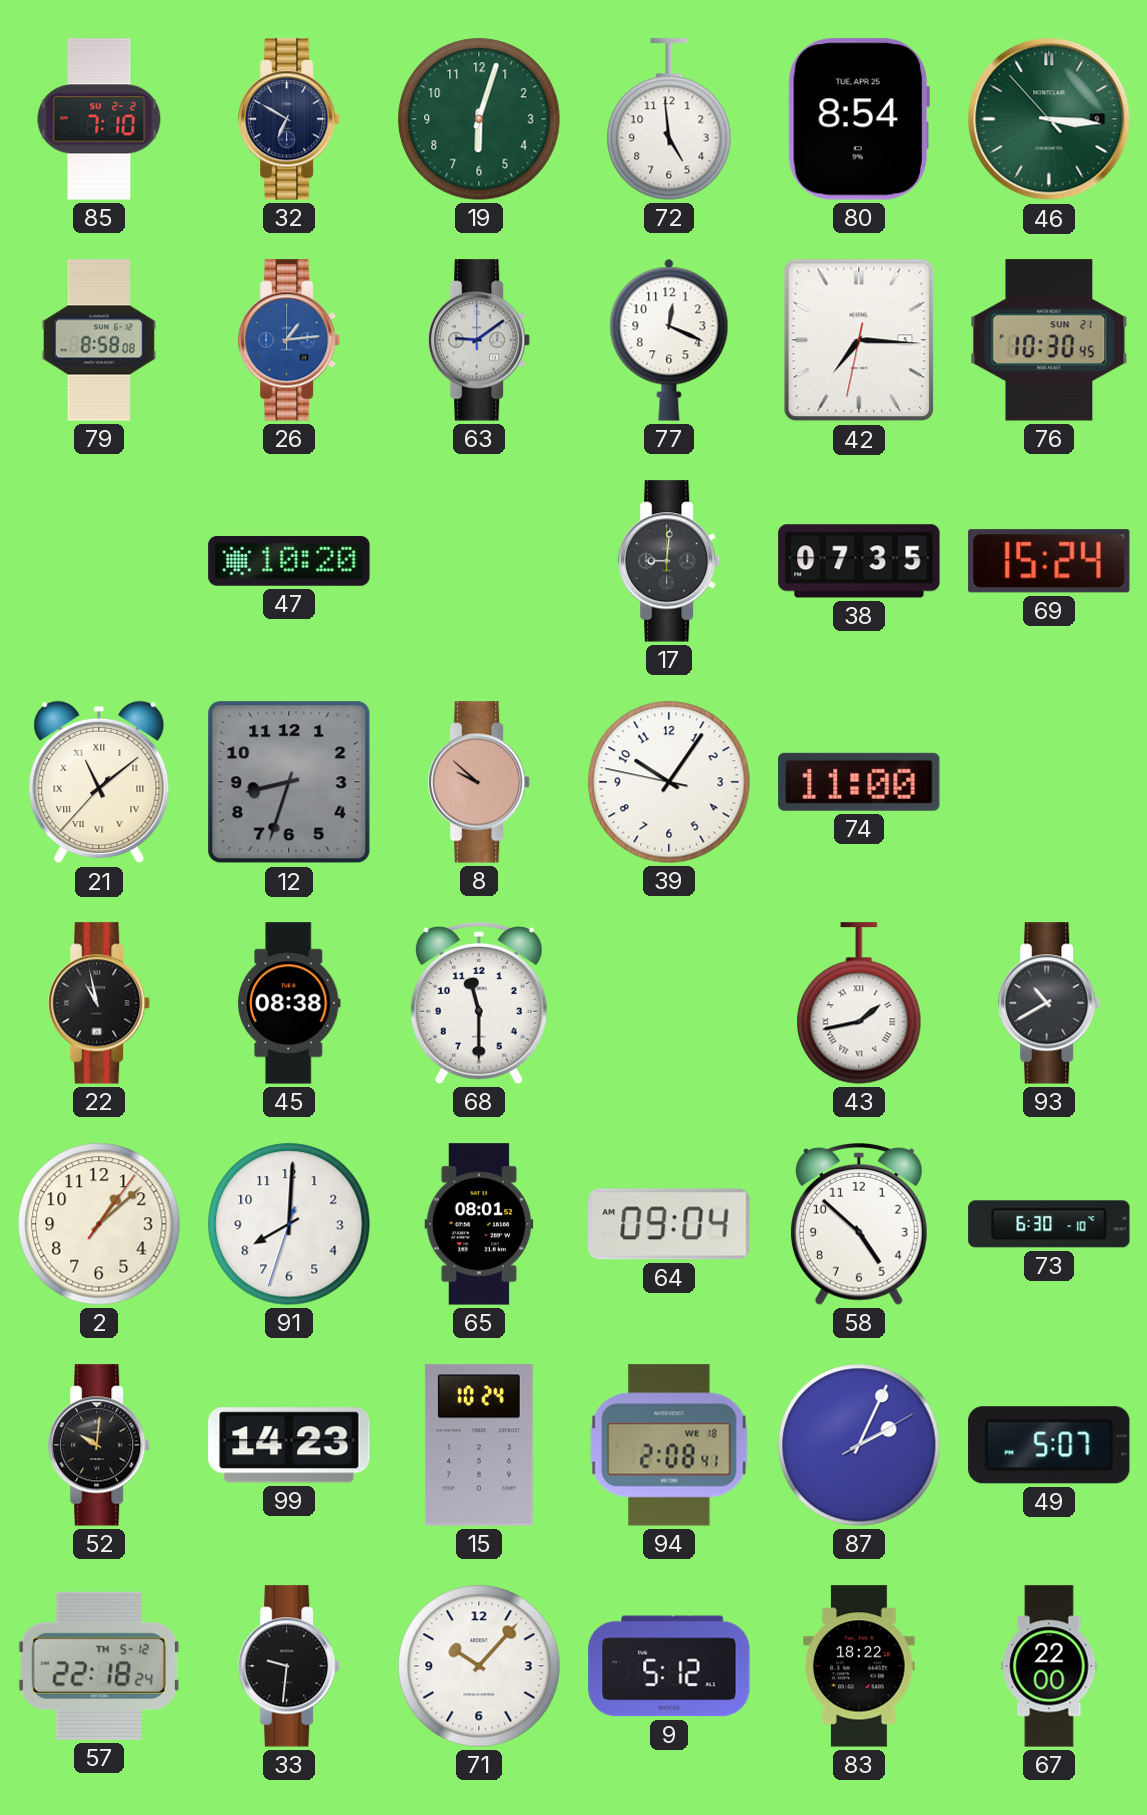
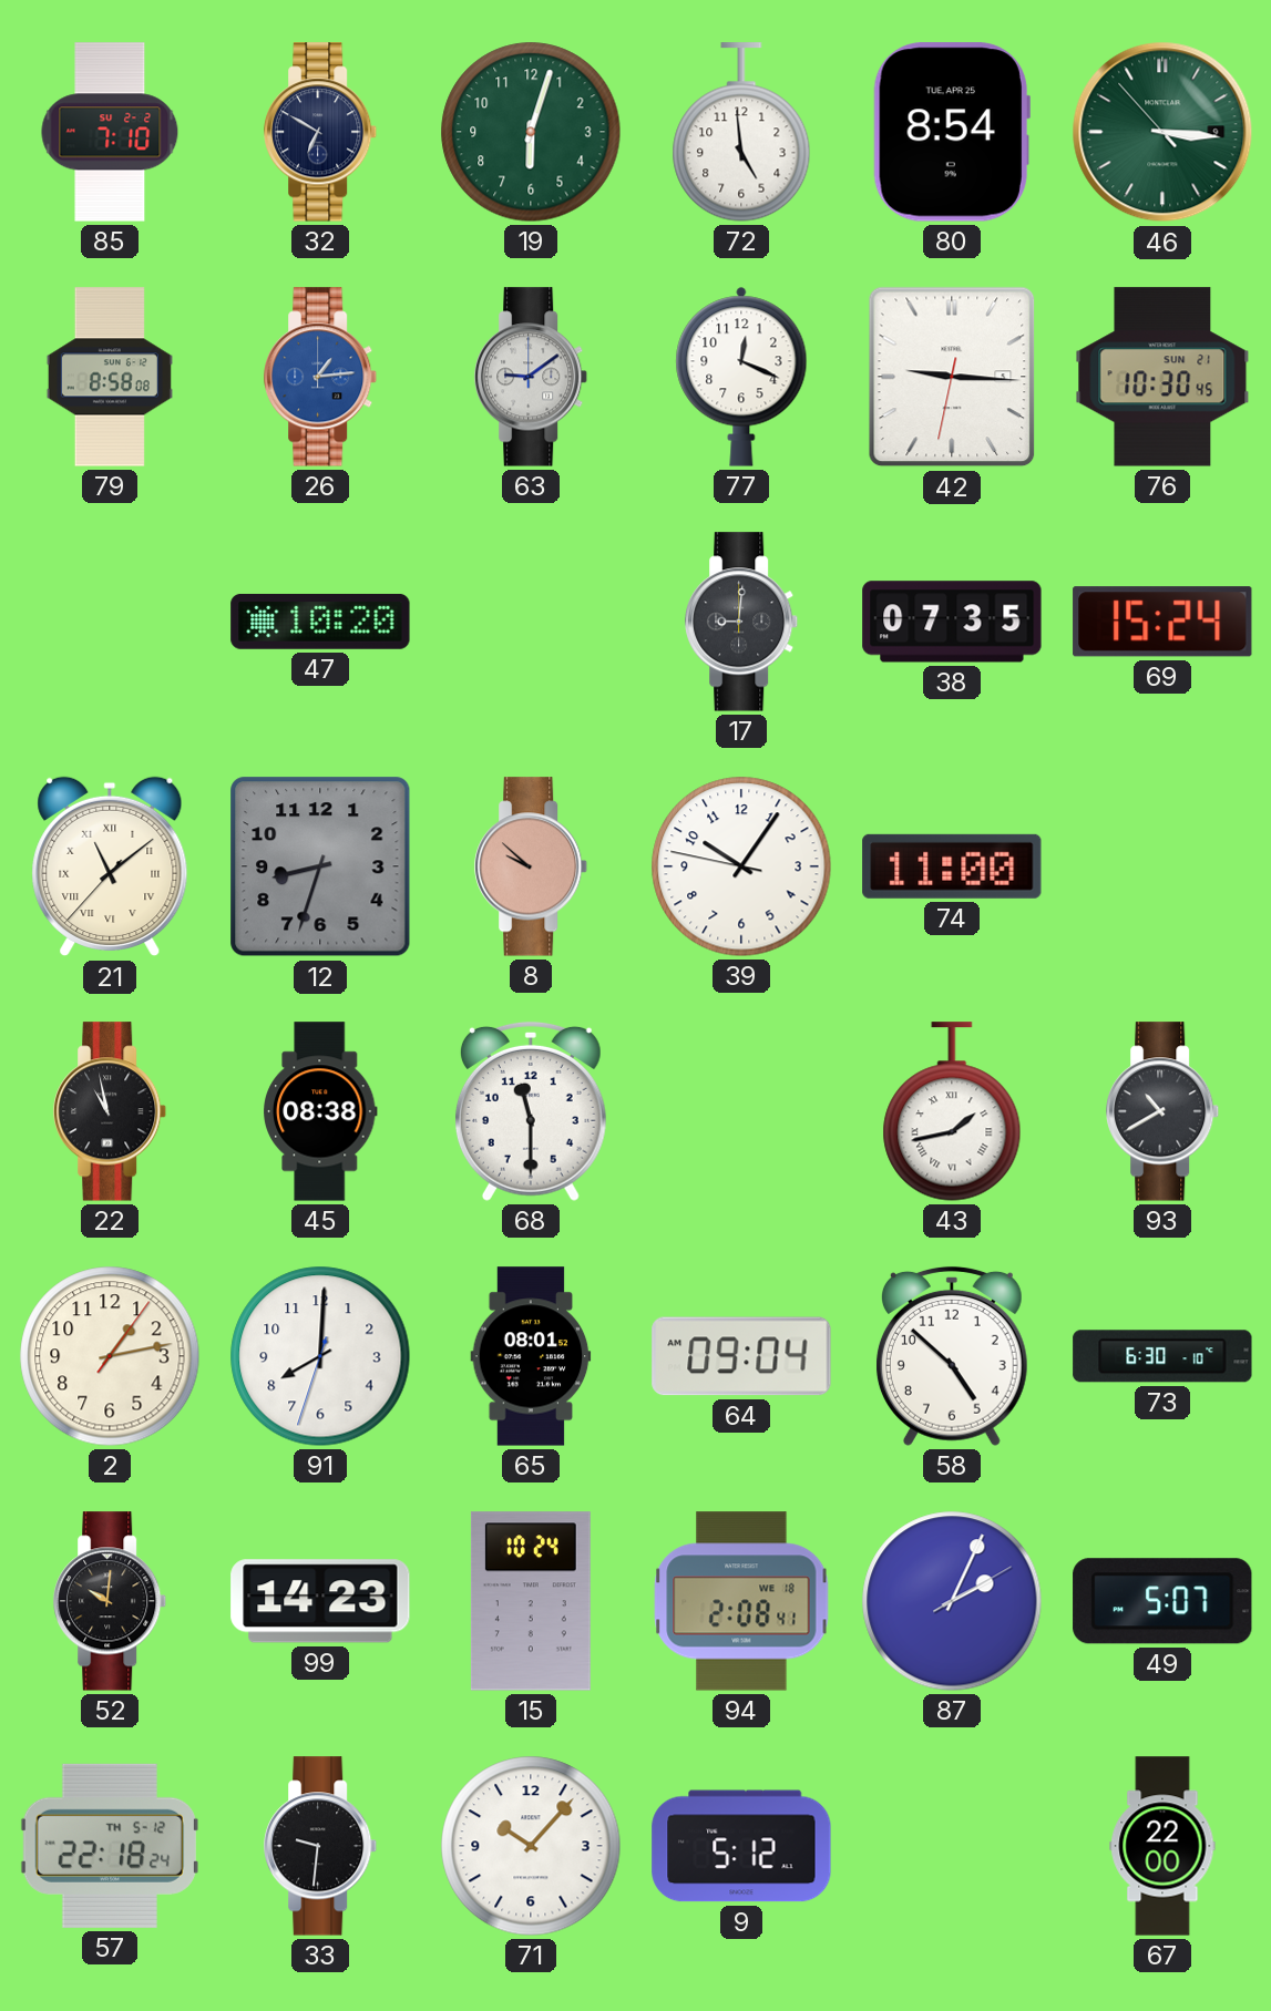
42: 7:15 -> 9:15 (952, 377)
2: 1:08 -> 1:13 (110, 1356)
83: 18:22 -> none (860, 1666)
